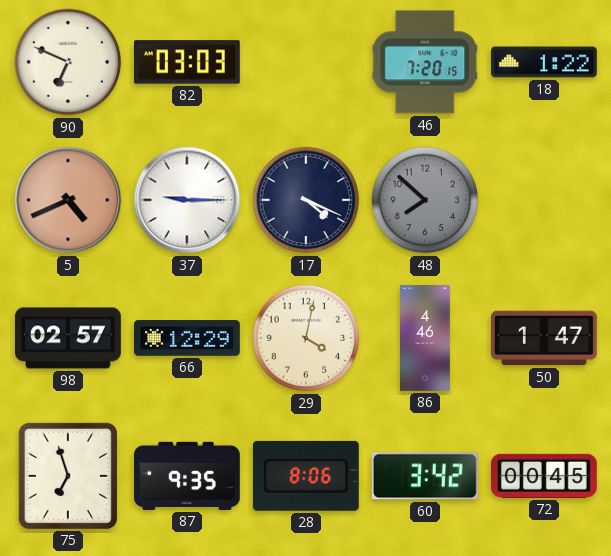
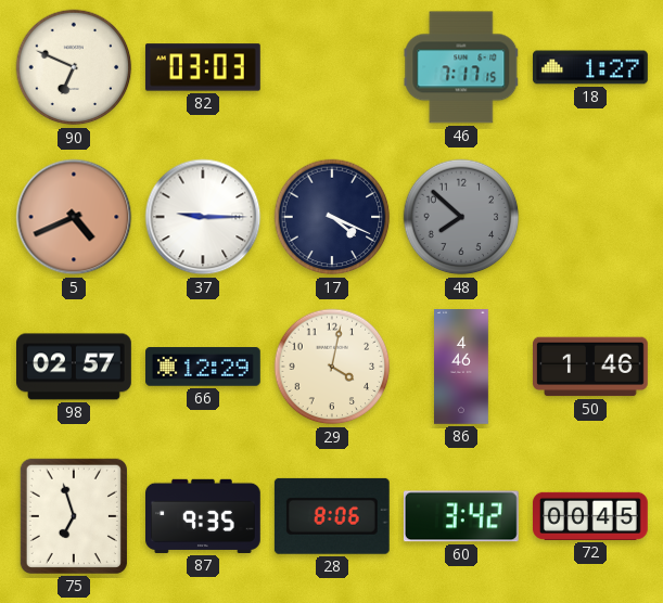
46: 7:20 -> 7:17 (461, 67)
18: 1:22 -> 1:27 (591, 67)
50: 1:47 -> 1:46 (591, 367)
